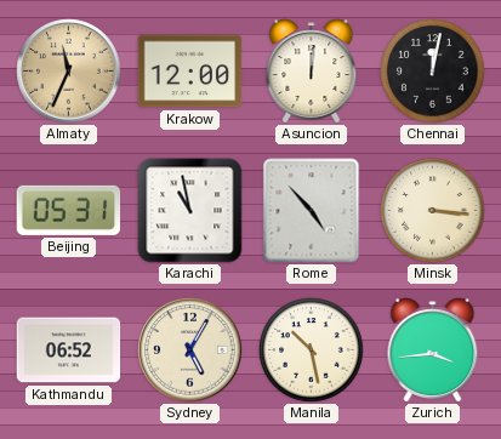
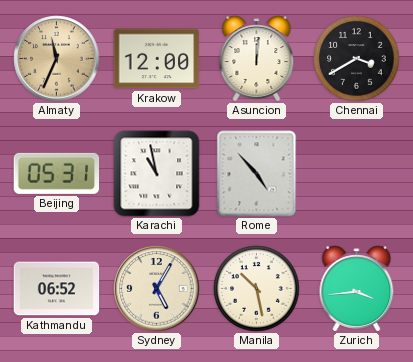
Chennai: 12:02 -> 3:40 (357, 59)
Minsk: 3:16 -> none (433, 211)
